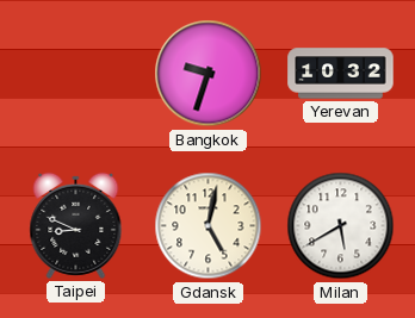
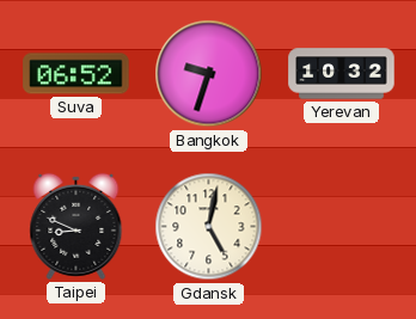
Suva: none -> 06:52 (77, 74)
Milan: 5:40 -> none (341, 226)
